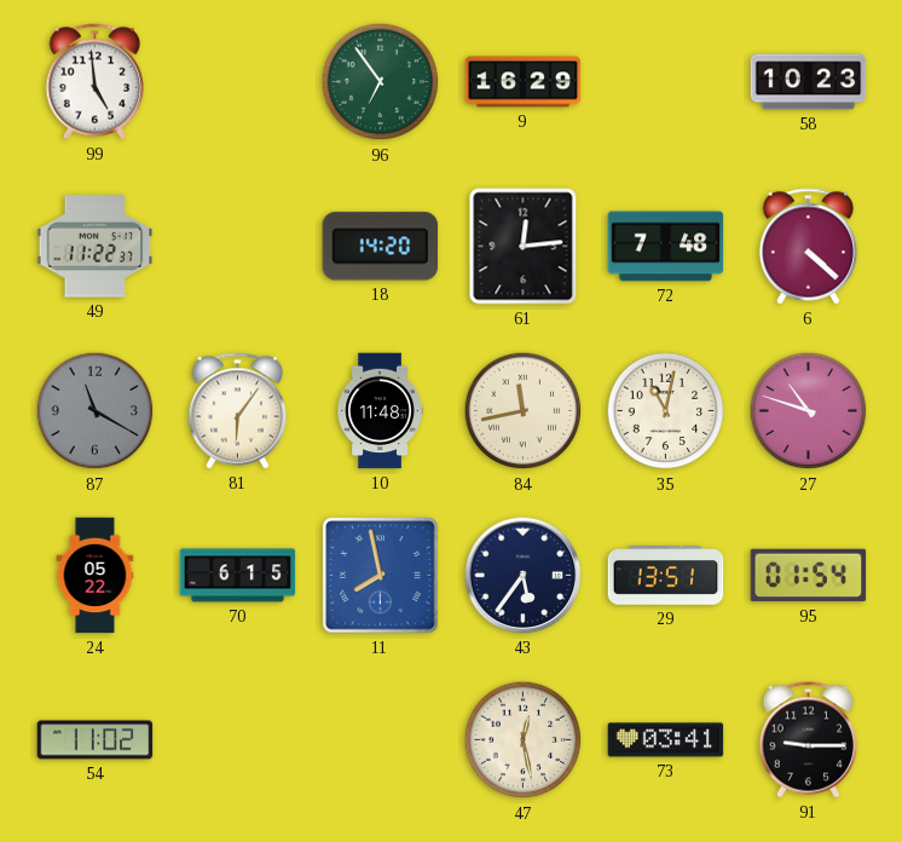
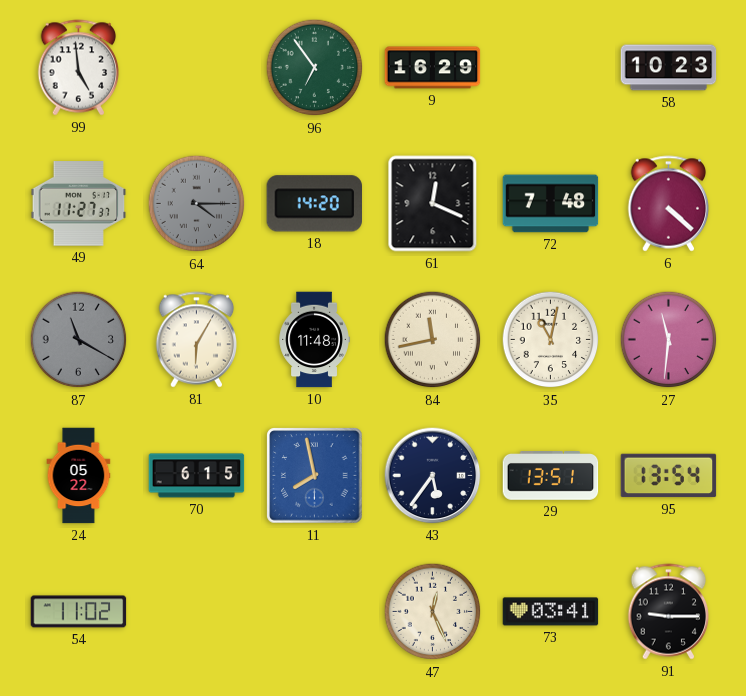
49: 11:22 -> 11:27 (79, 204)
64: none -> 4:15 (197, 204)
61: 12:14 -> 12:19 (433, 204)
81: 6:06 -> 6:05 (197, 340)
27: 10:48 -> 11:31 (669, 340)
95: 01:54 -> 13:54 (669, 476)
47: 12:28 -> 12:26 (433, 612)
